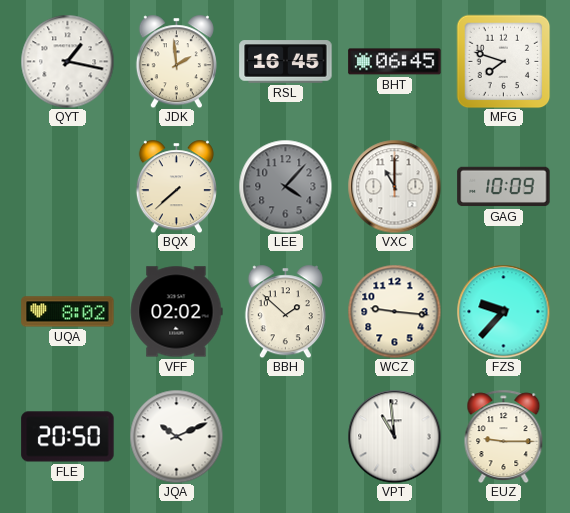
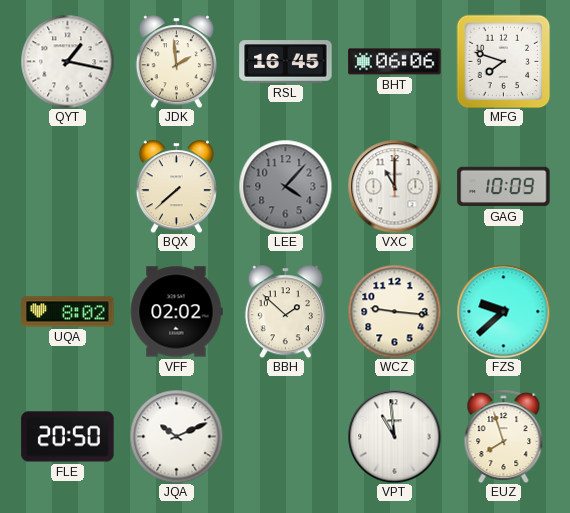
BHT: 06:45 -> 06:06 (395, 62)
FZS: 9:37 -> 9:38 (503, 311)
EUZ: 9:15 -> 7:57 (504, 436)
